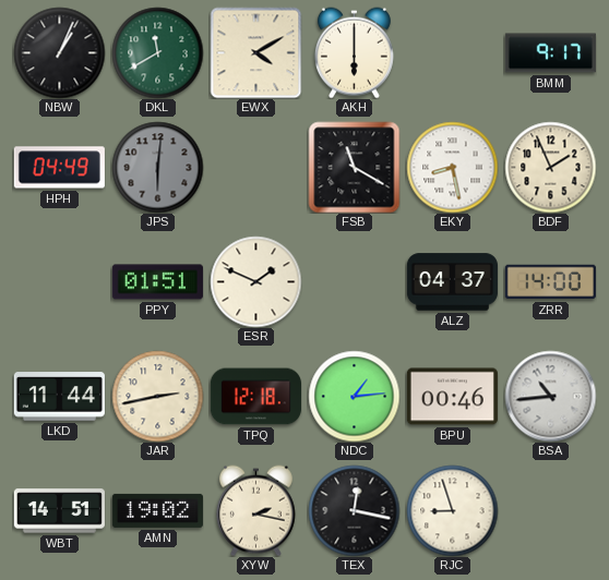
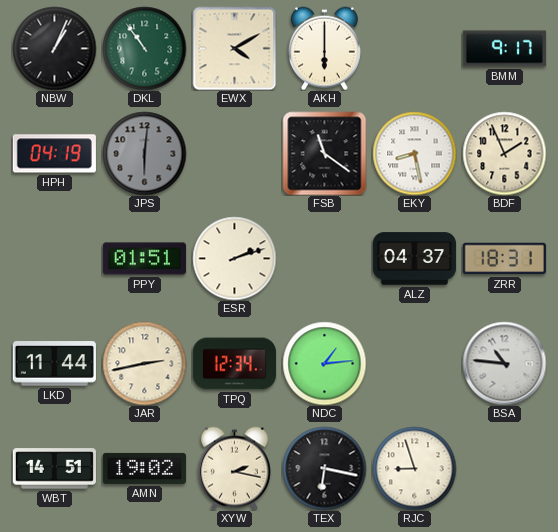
DKL: 11:40 -> 10:54 (144, 48)
HPH: 04:49 -> 04:19 (54, 154)
FSB: 11:20 -> 11:21 (324, 153)
ESR: 1:49 -> 2:12 (234, 258)
ZRR: 14:00 -> 18:31 (504, 259)
TPQ: 12:18 -> 12:34 (234, 364)
BPU: 00:46 -> none (452, 397)
BSA: 10:44 -> 10:46 (504, 363)
TEX: 12:17 -> 6:17 (324, 468)
